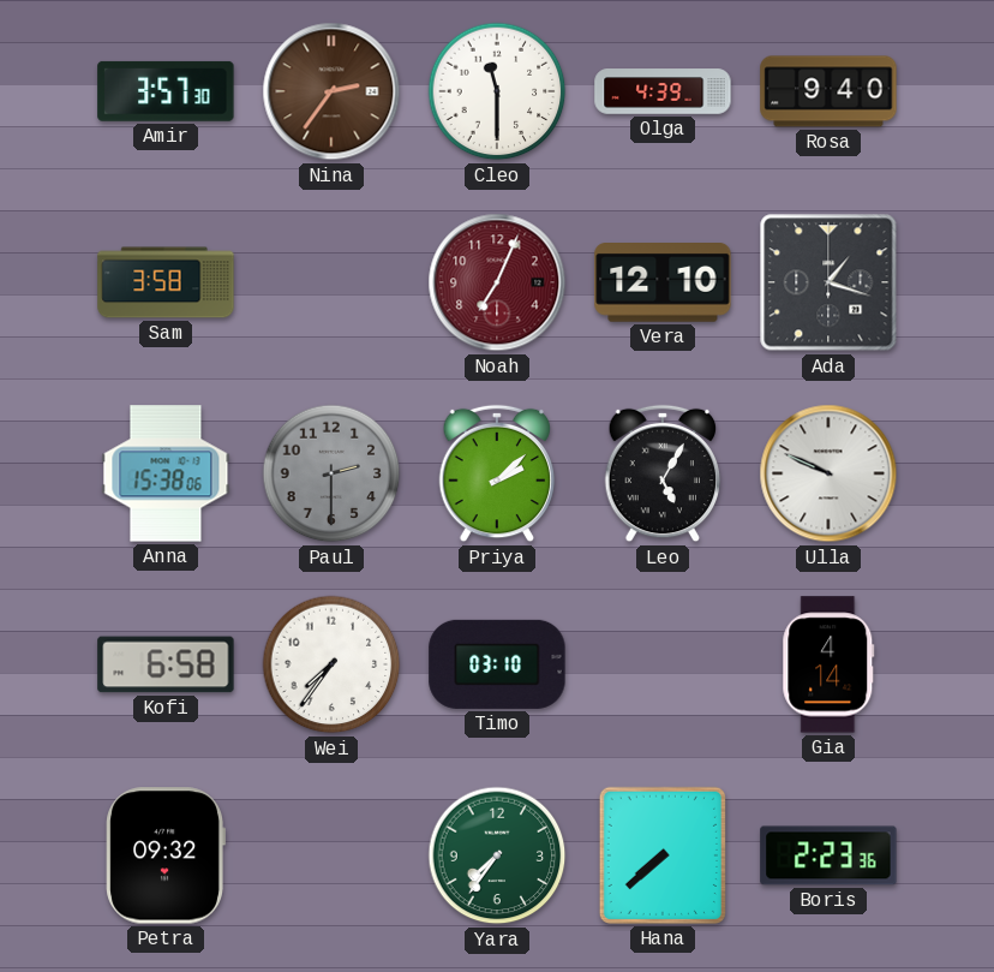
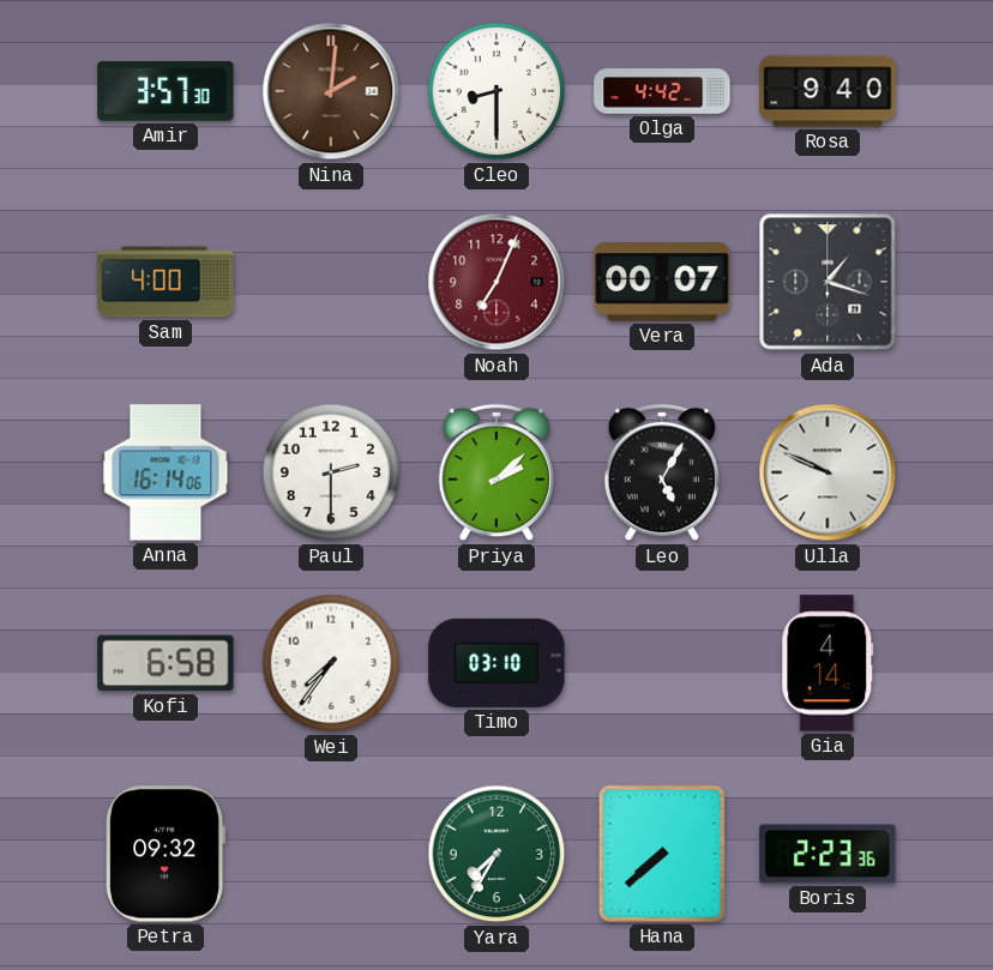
Nina: 2:36 -> 2:01 (331, 91)
Cleo: 11:30 -> 8:30 (496, 91)
Olga: 4:39 -> 4:42 (662, 91)
Sam: 3:58 -> 4:00 (165, 282)
Vera: 12:10 -> 00:07 (662, 283)
Anna: 15:38 -> 16:14 (165, 472)
Paul dial: grey -> white (331, 472)
Yara: 7:36 -> 7:35 (496, 854)
